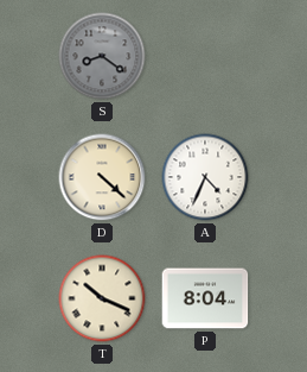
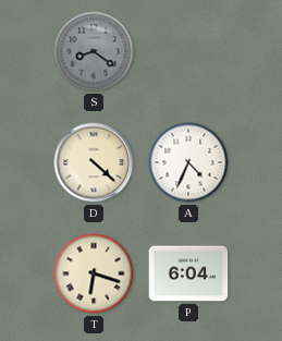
T: 10:19 -> 6:18 (94, 273)
P: 8:04 -> 6:04 (188, 273)
